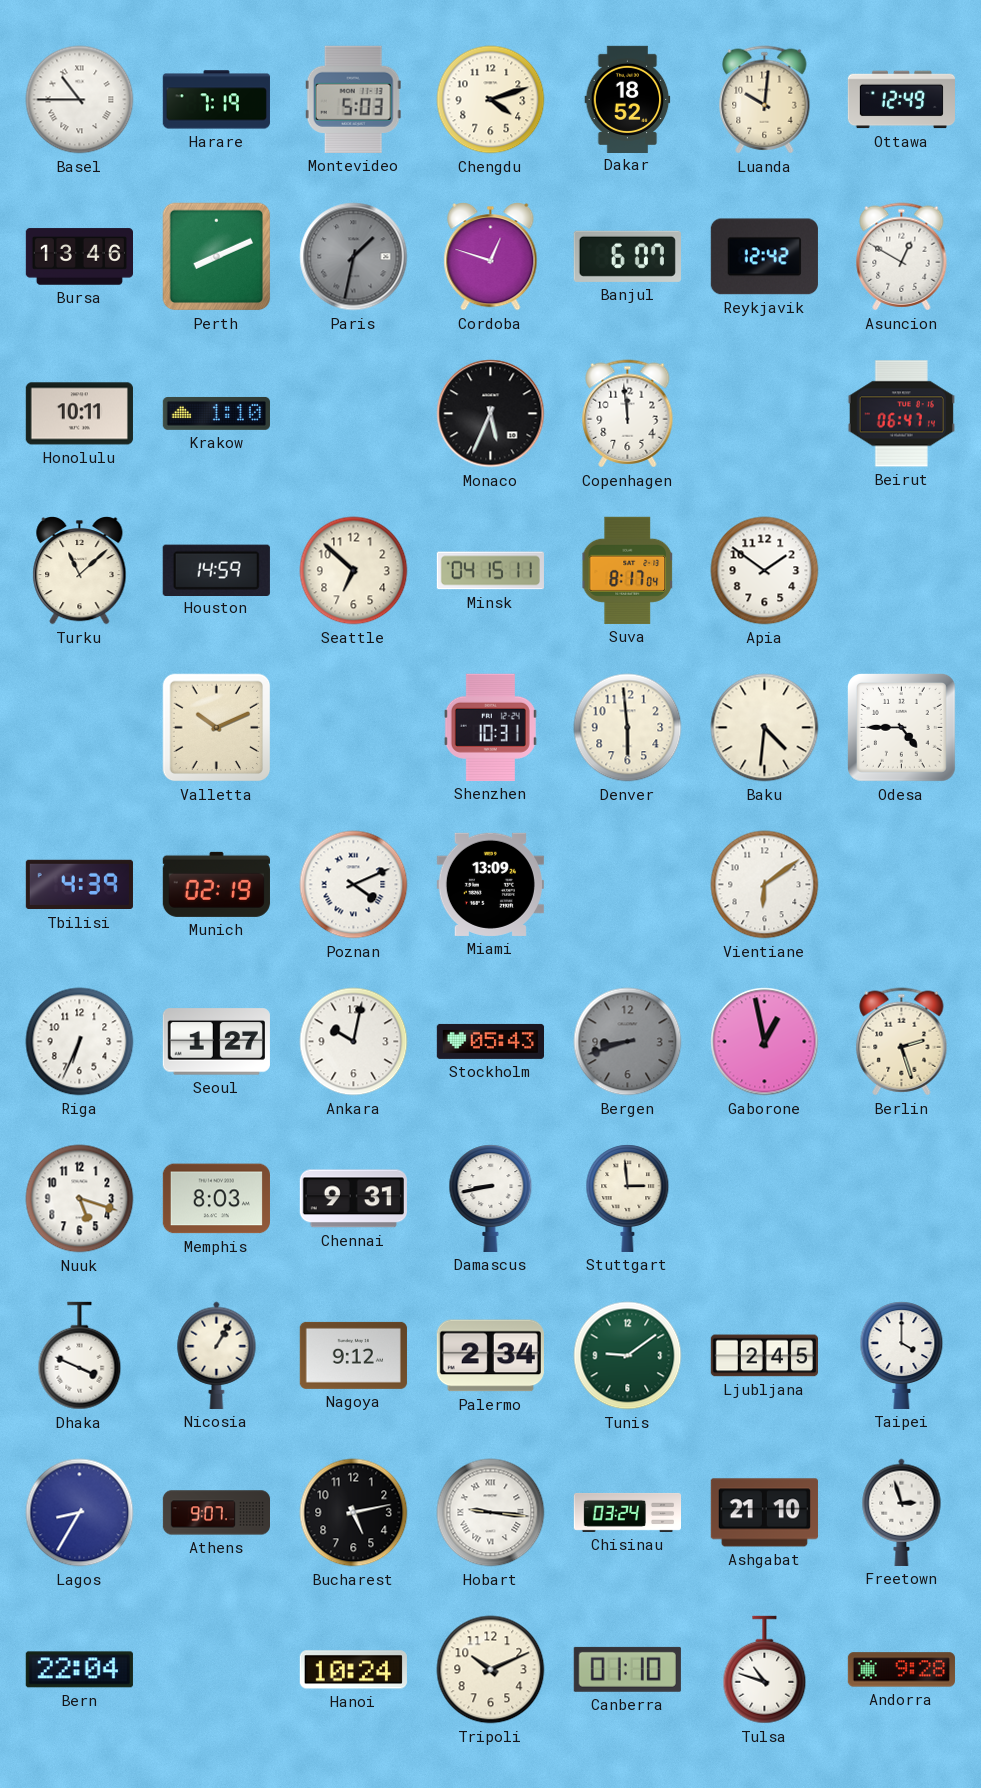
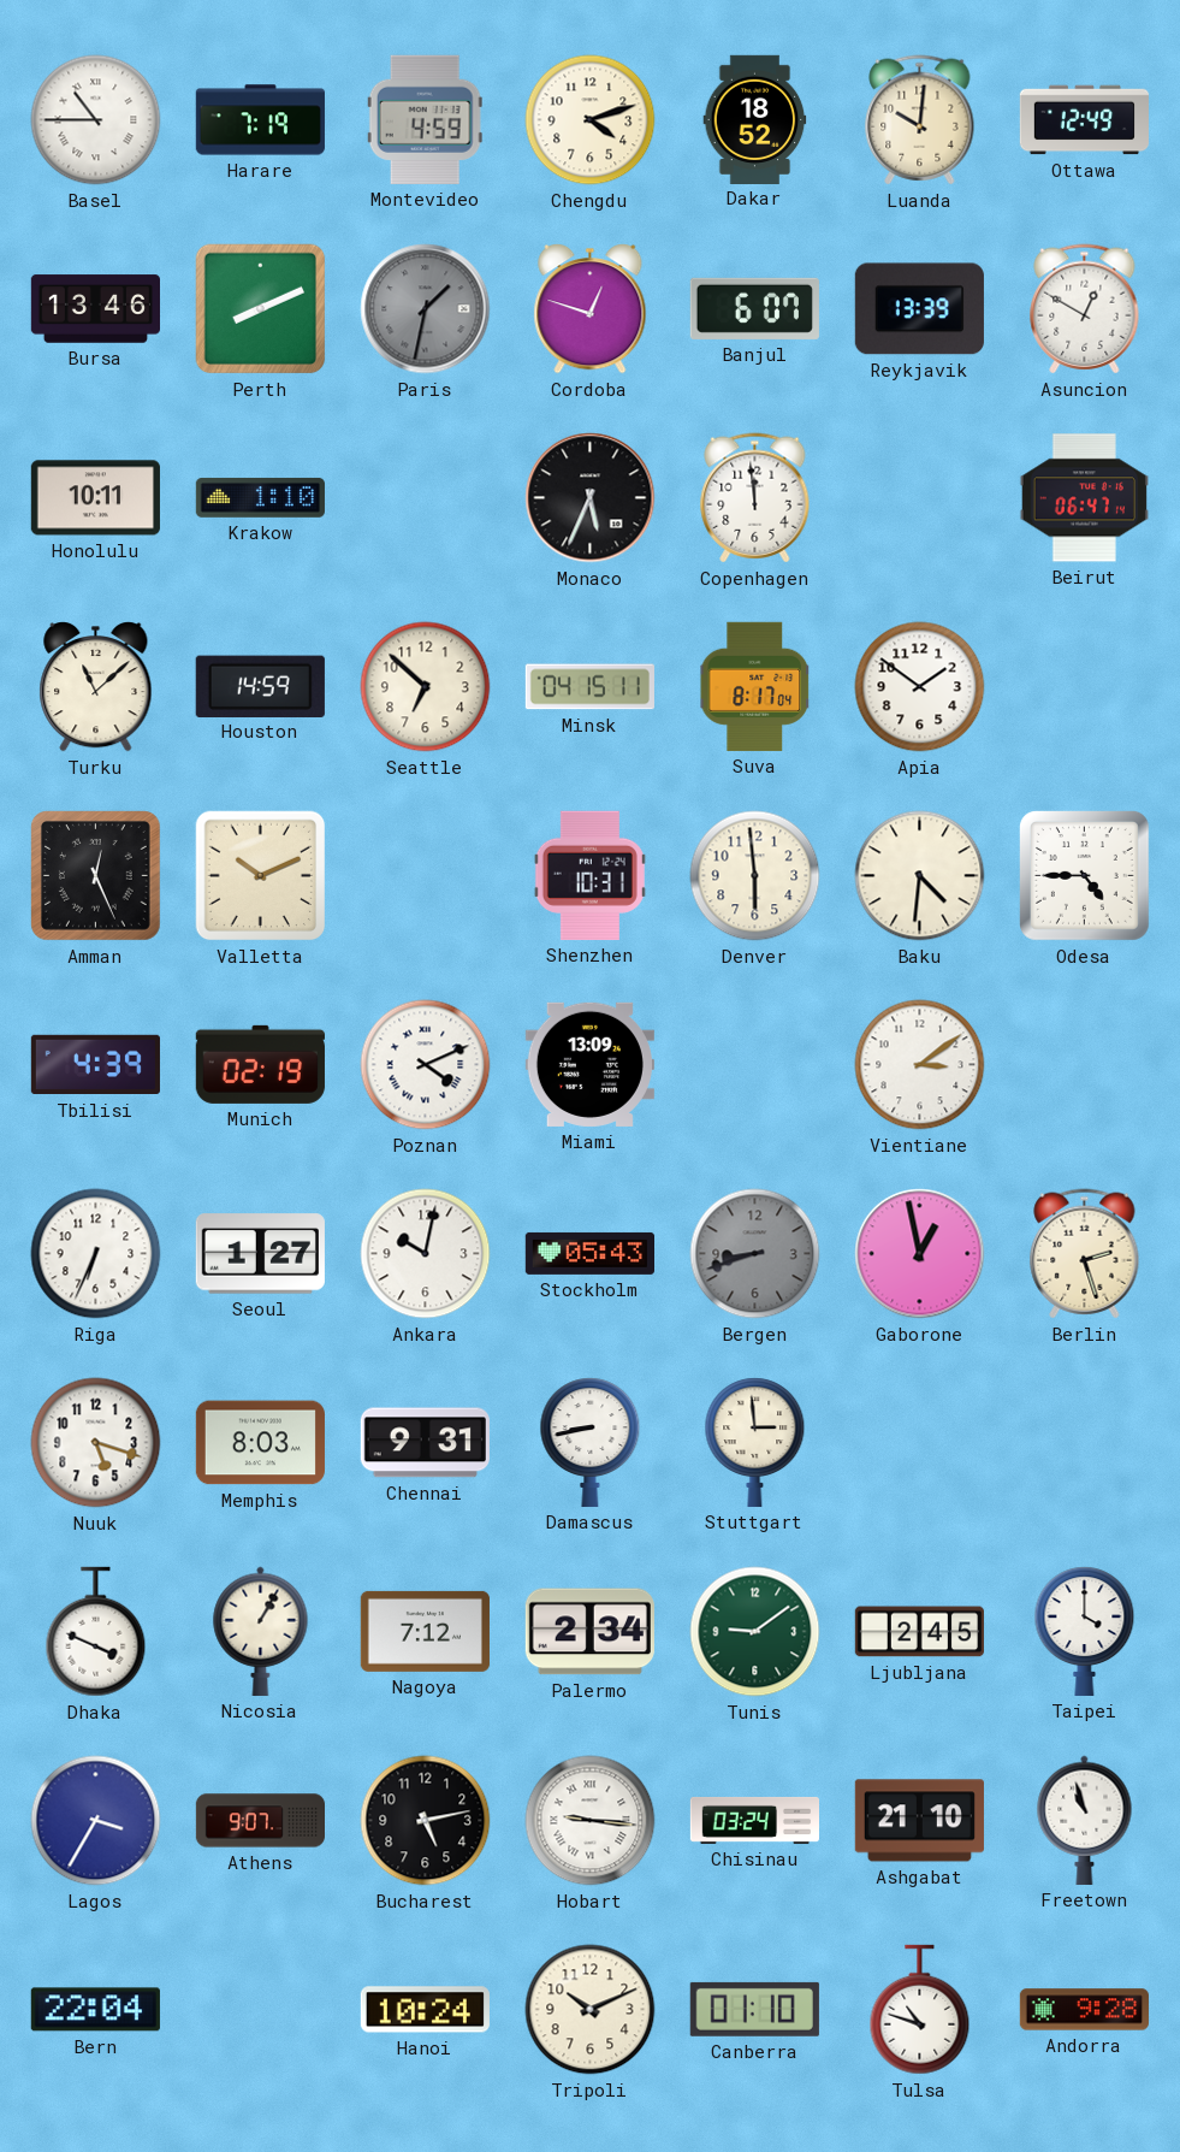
Montevideo: 5:03 -> 4:59 (425, 119)
Reykjavik: 12:42 -> 13:39 (919, 309)
Amman: none -> 12:26 (95, 875)
Vientiane: 6:09 -> 3:09 (920, 1065)
Nagoya: 9:12 -> 7:12 (425, 1631)
Lagos: 8:35 -> 3:35 (96, 1821)
Freetown: 2:57 -> 10:57 (1085, 1820)
